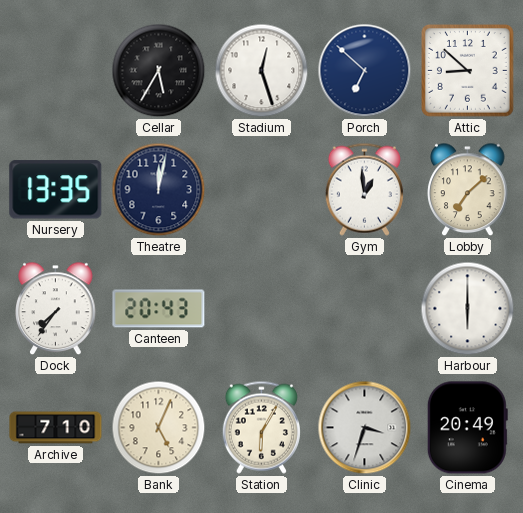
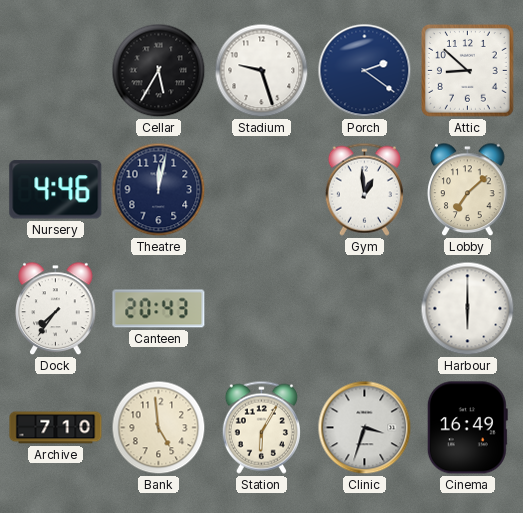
Stadium: 12:27 -> 9:27 (262, 71)
Porch: 6:52 -> 2:21 (365, 71)
Nursery: 13:35 -> 4:46 (56, 190)
Bank: 5:04 -> 4:59 (159, 428)
Cinema: 20:49 -> 16:49 (467, 428)
